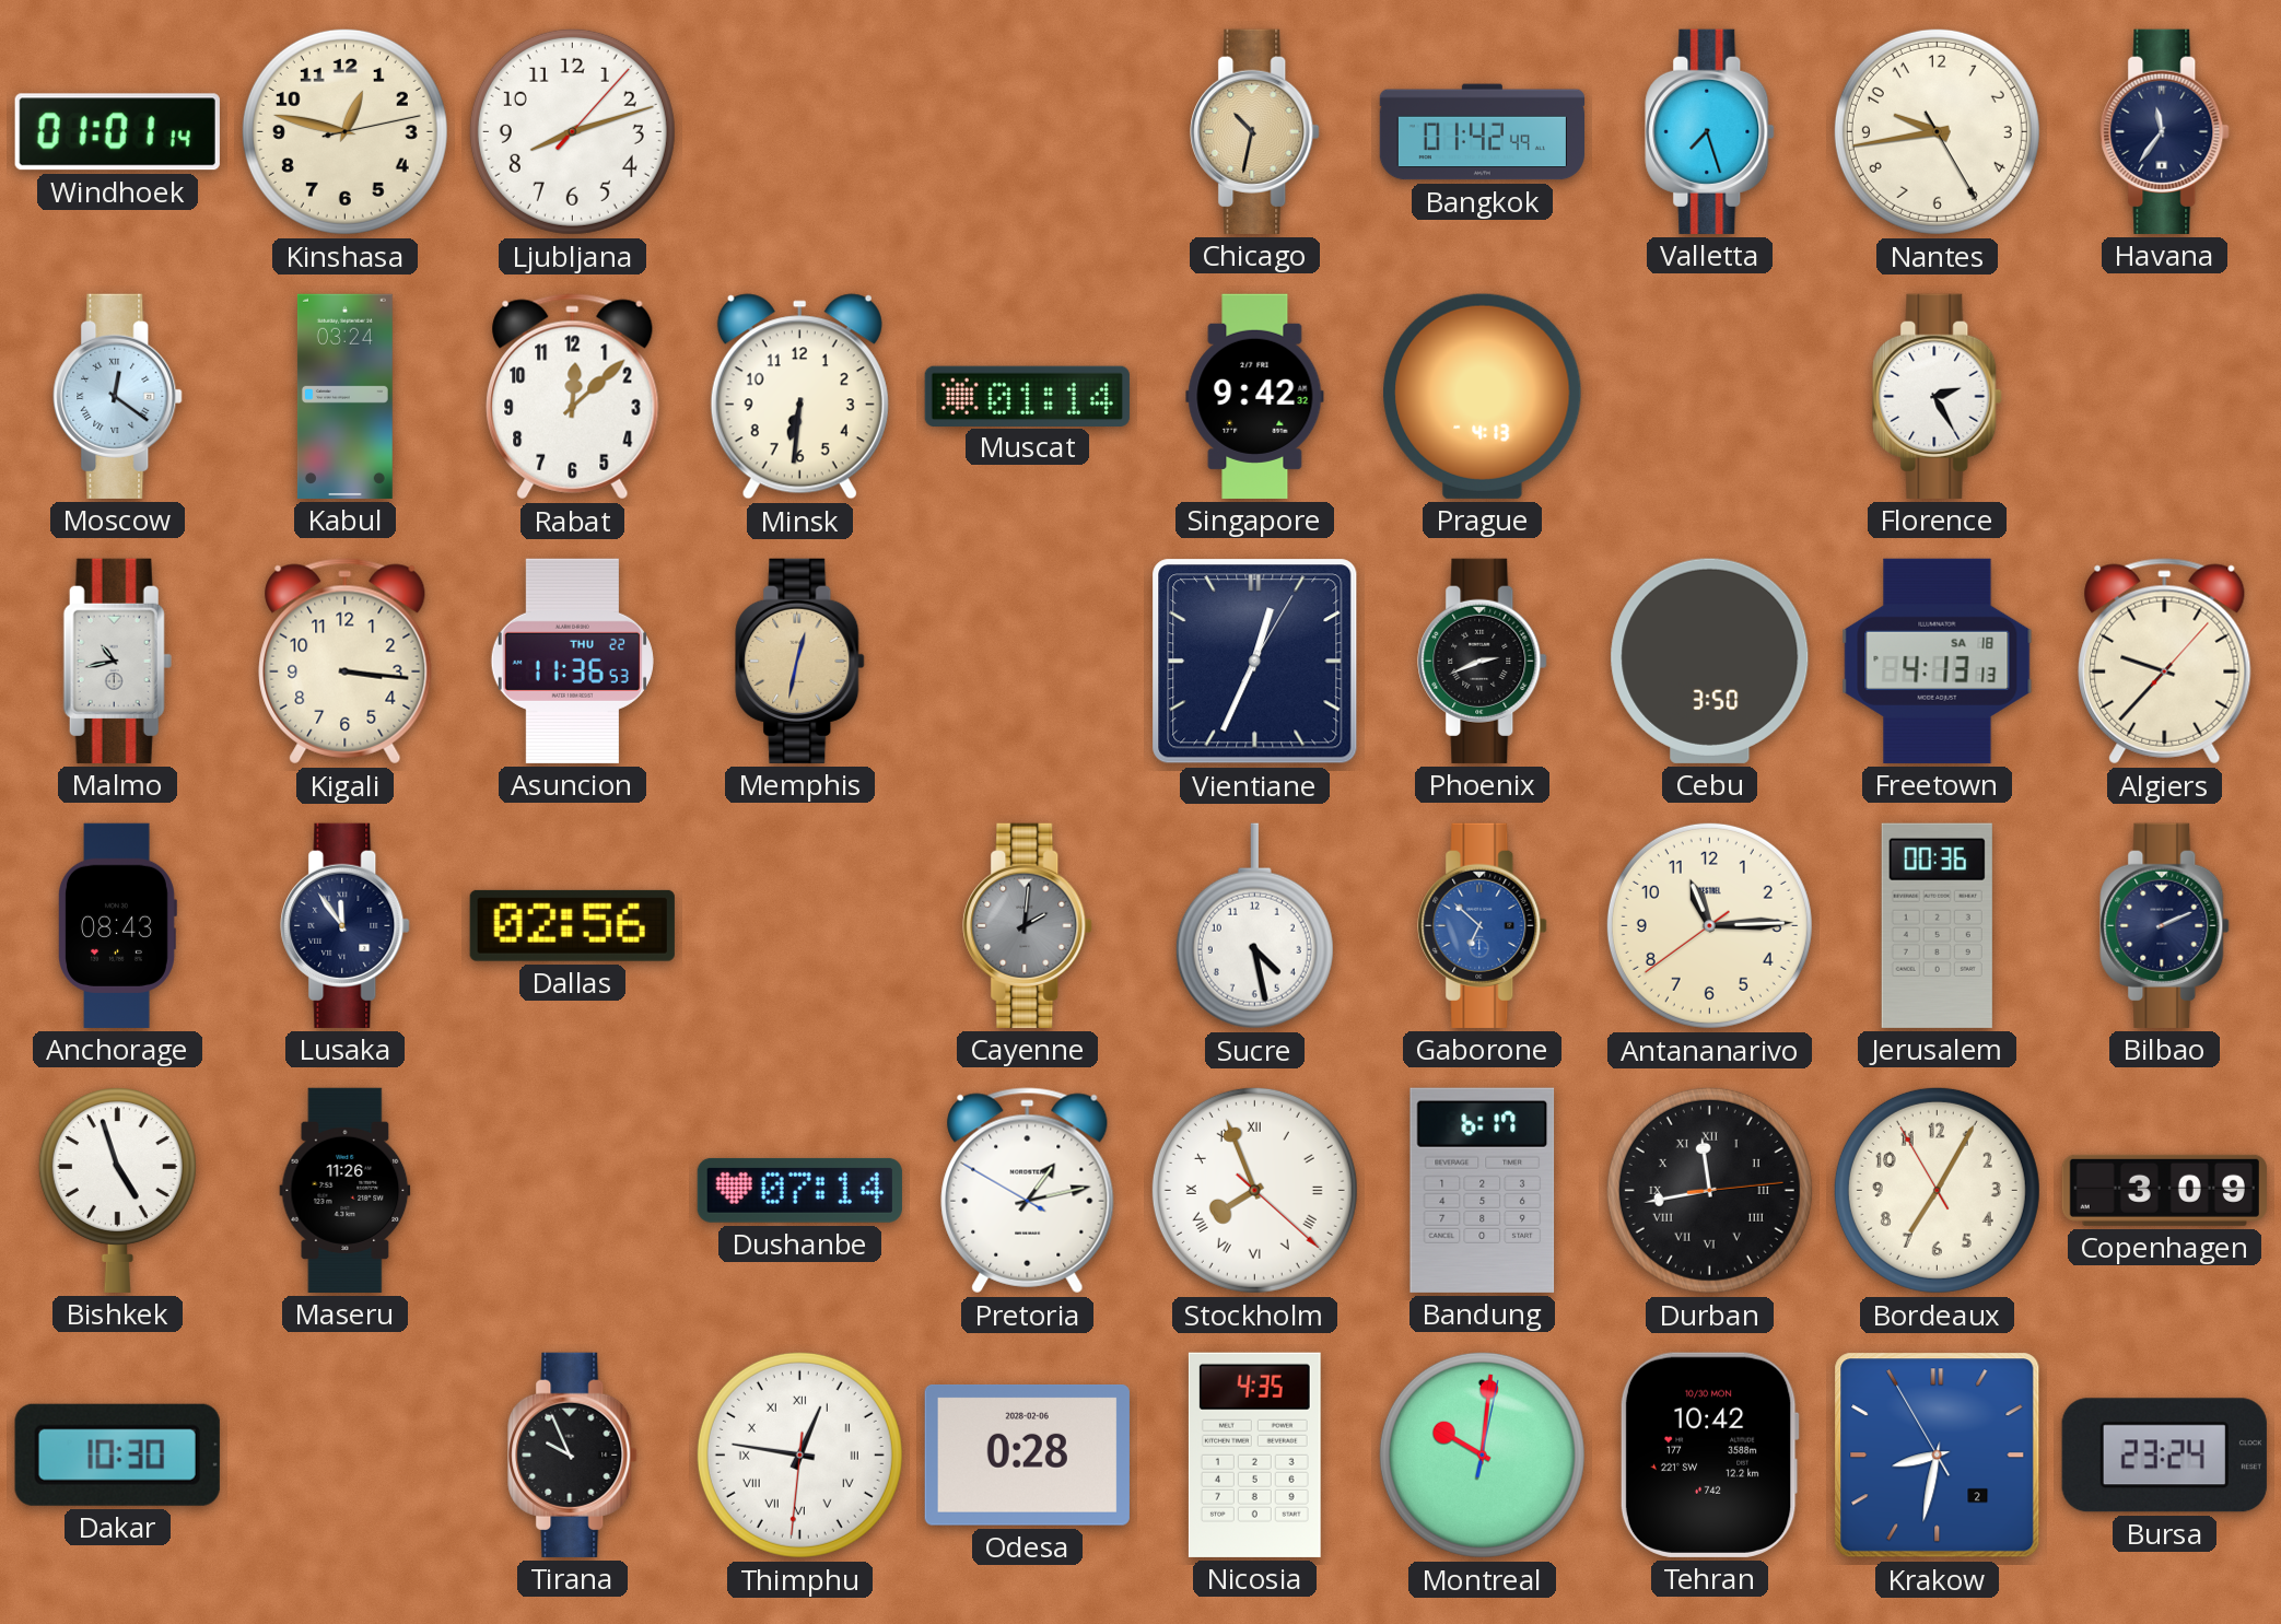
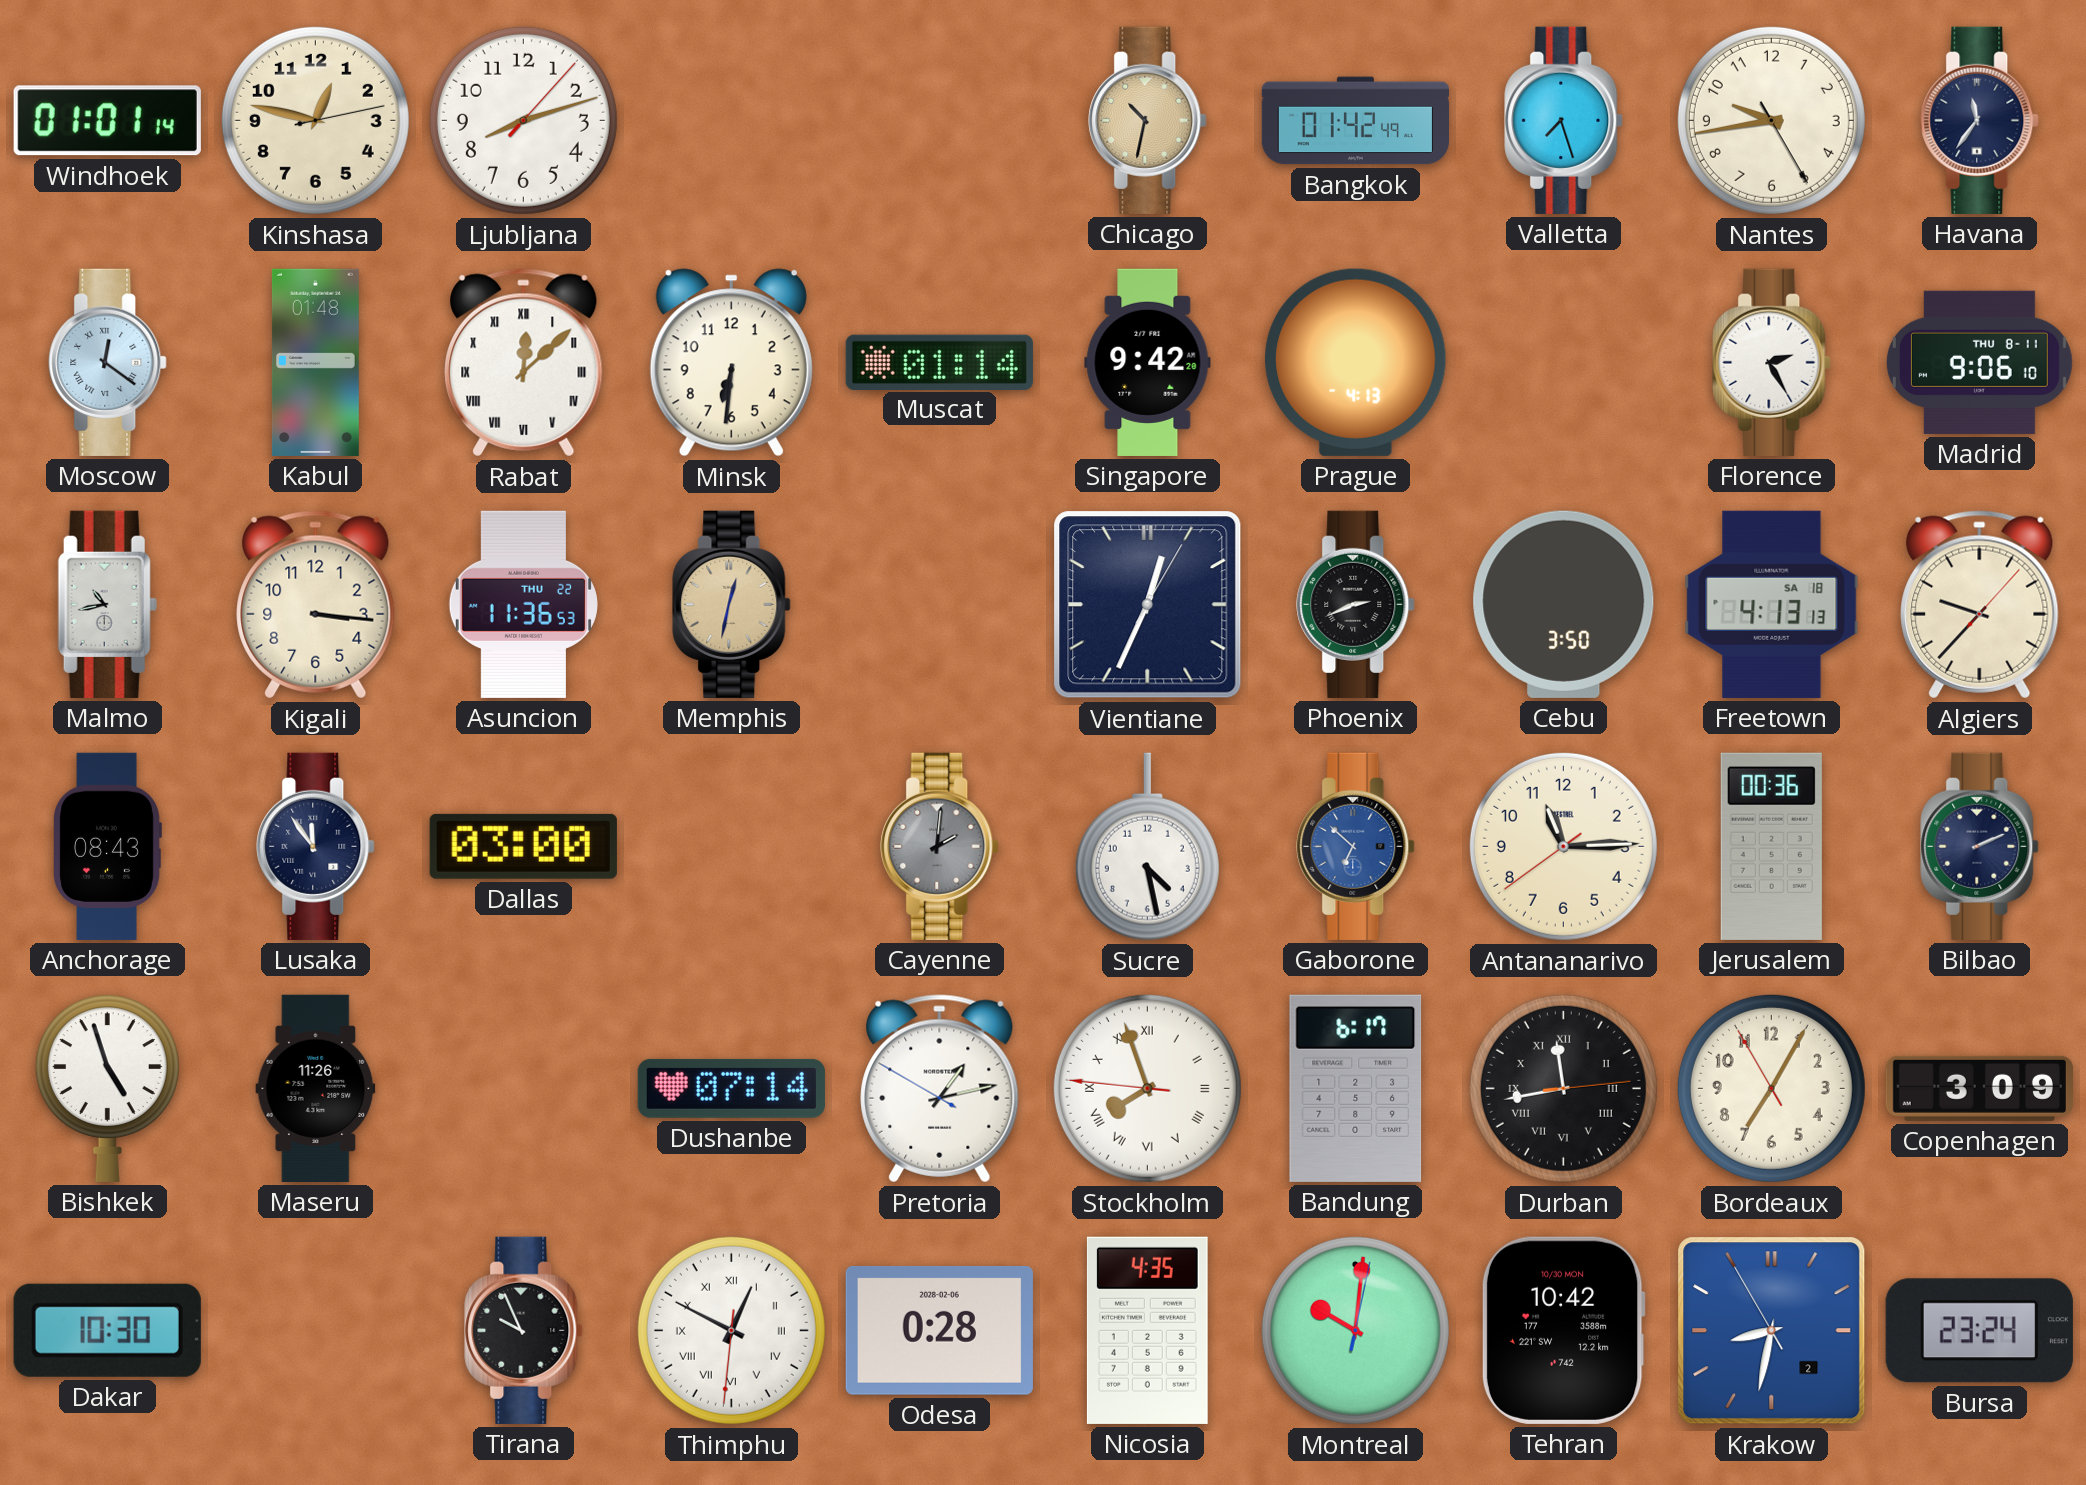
Kabul: 03:24 -> 01:48 (315, 362)
Rabat numerals: Arabic -> Roman (524, 363)
Singapore: 9:42:32 -> 9:42:20 (1148, 362)
Madrid: none -> 9:06 (1979, 362)
Dallas: 02:56 -> 03:00 (523, 846)
Stockholm: 7:56:22 -> 7:56:46 (1147, 1088)
Thimphu: 12:46 -> 12:49 (731, 1330)
